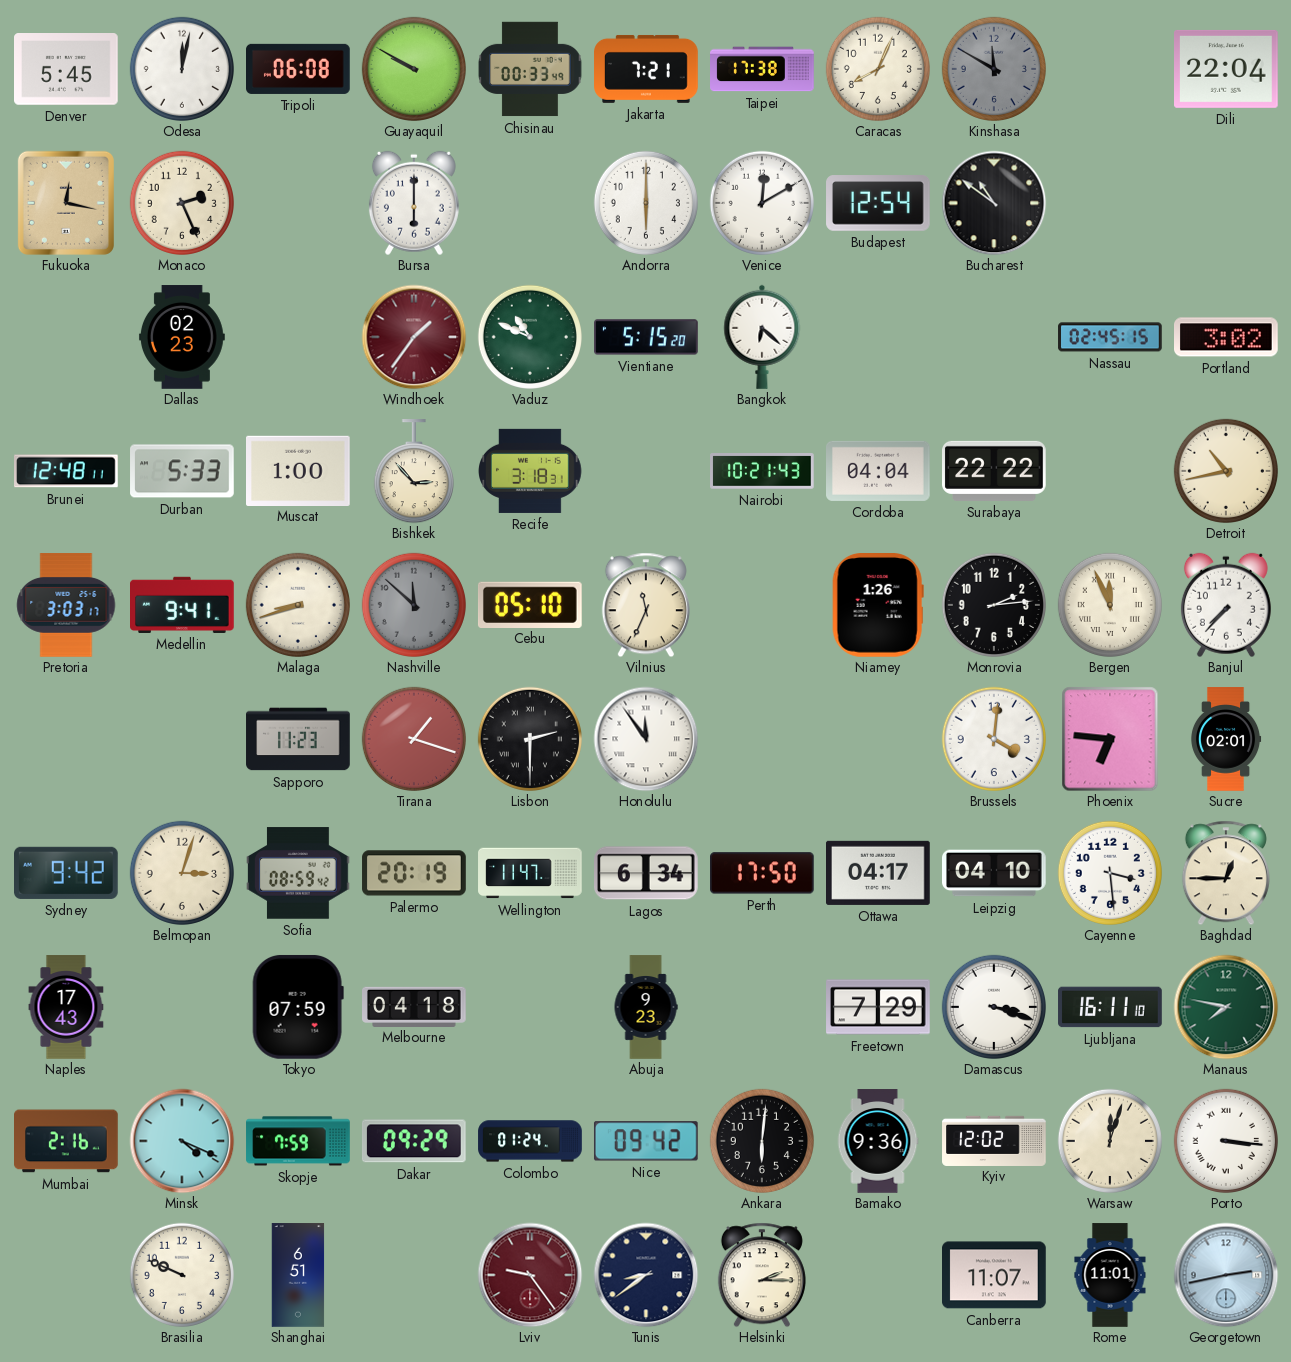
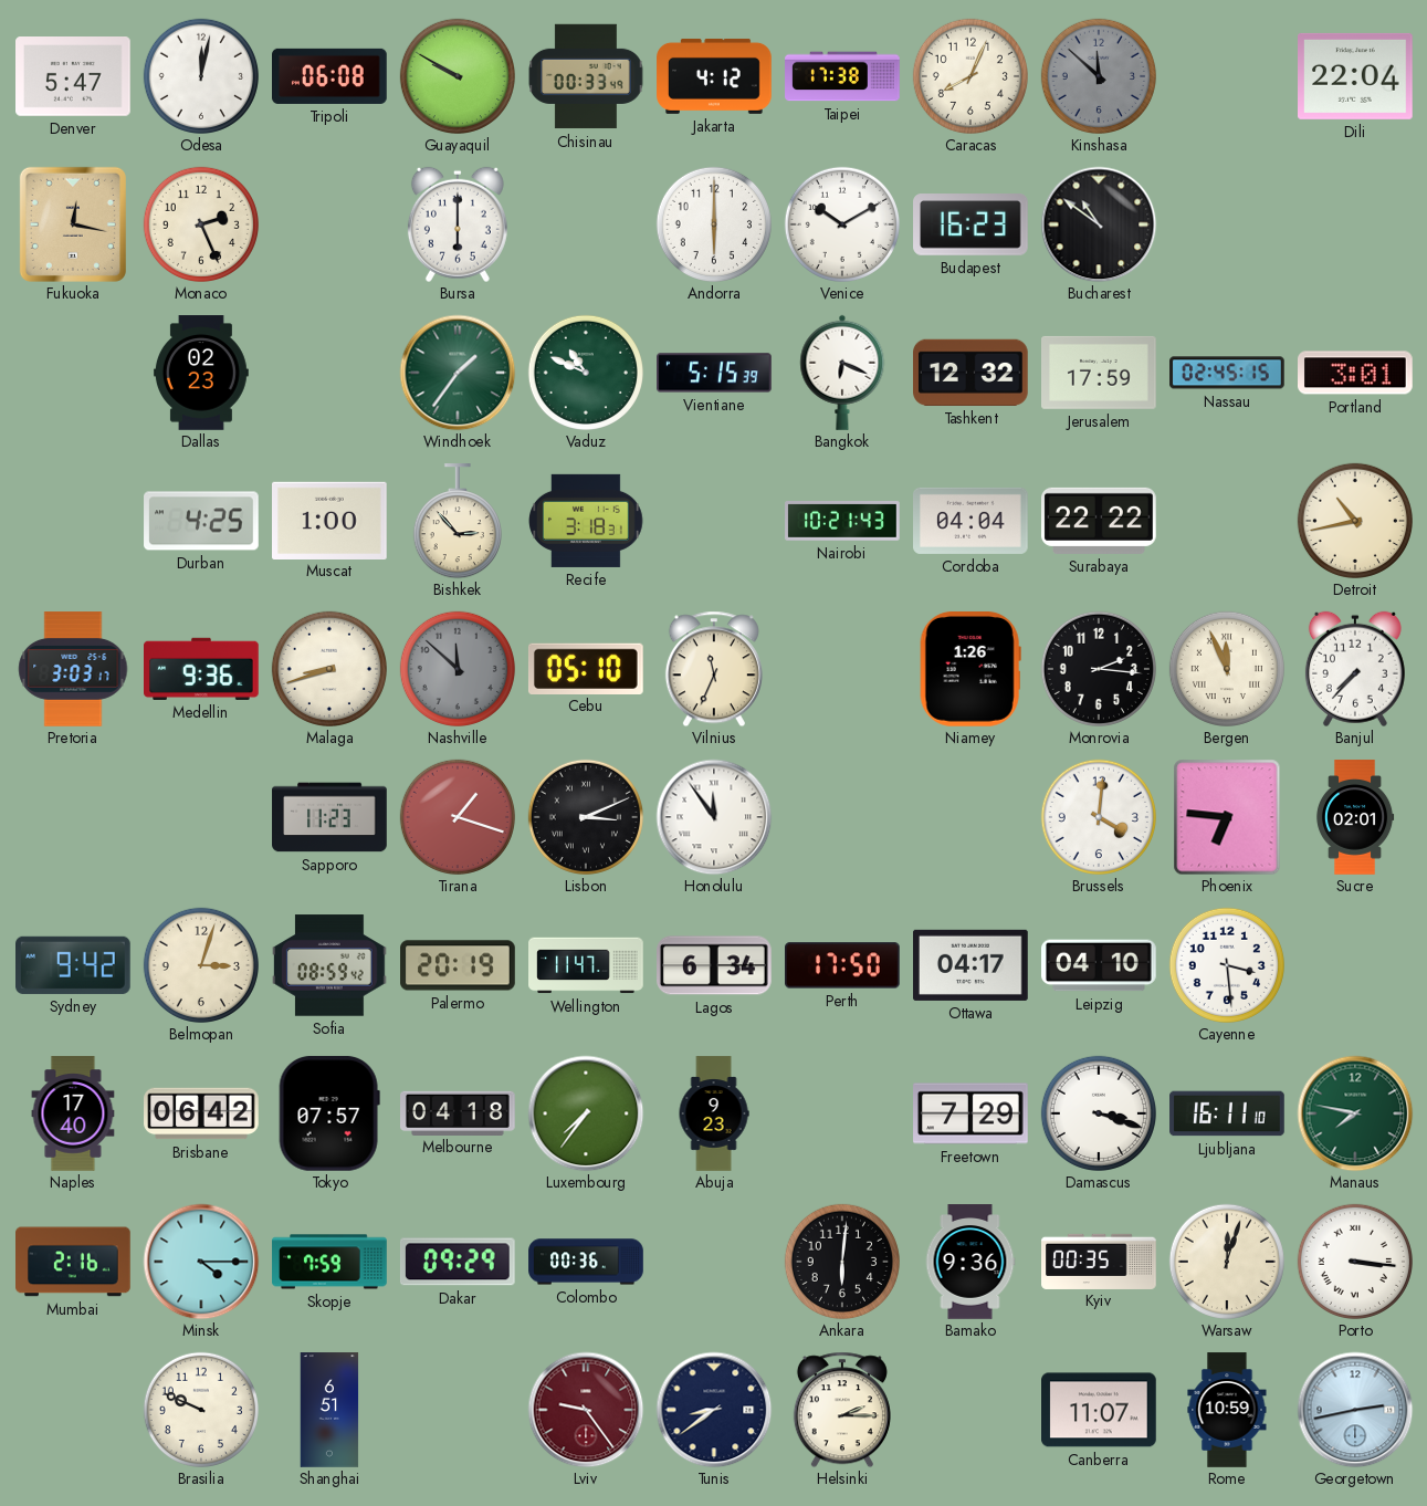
Denver: 5:45 -> 5:47 (74, 77)
Jakarta: 7:21 -> 4:12 (714, 76)
Kinshasa: 11:50 -> 11:52 (1098, 75)
Venice: 12:10 -> 10:10 (841, 223)
Budapest: 12:54 -> 16:23 (970, 224)
Windhoek dial: burgundy -> green (458, 373)
Vientiane: 5:15:20 -> 5:15:39 (714, 373)
Bangkok: 6:22 -> 6:19 (842, 373)
Tashkent: none -> 12:32 (972, 373)
Jerusalem: none -> 17:59 (1100, 373)
Portland: 3:02 -> 3:01 (1356, 373)
Brunei: 12:48 -> none (67, 471)
Durban: 5:33 -> 4:25 (201, 521)
Medellin: 9:41 -> 9:36 (202, 669)
Monrovia: 2:14 -> 2:16 (1098, 668)
Lisbon: 2:30 -> 3:11 (585, 816)
Baghdad: 12:45 -> none (1226, 873)
Naples: 17:43 -> 17:40 (73, 1113)
Brisbane: none -> 06:42 (201, 1113)
Tokyo: 07:59 -> 07:57 (329, 1113)
Luxembourg: none -> 7:36 (586, 1113)
Minsk: 4:19 -> 4:15 (201, 1262)
Colombo: 01:24 -> 00:36 (586, 1262)
Nice: 09:42 -> none (646, 1141)
Kyiv: 12:02 -> 00:35 (1099, 1261)
Rome: 11:01 -> 10:59 (1227, 1410)
